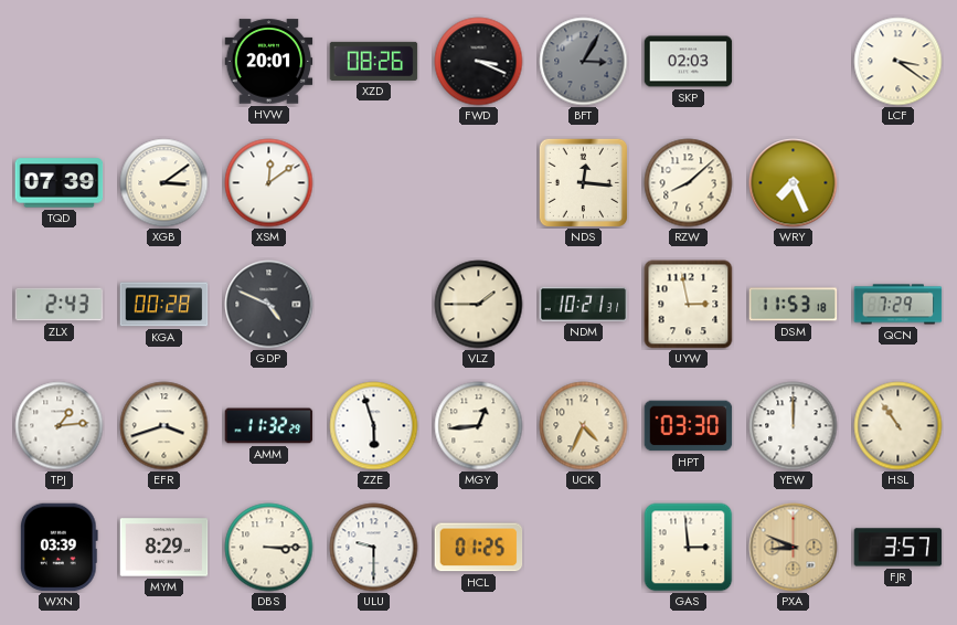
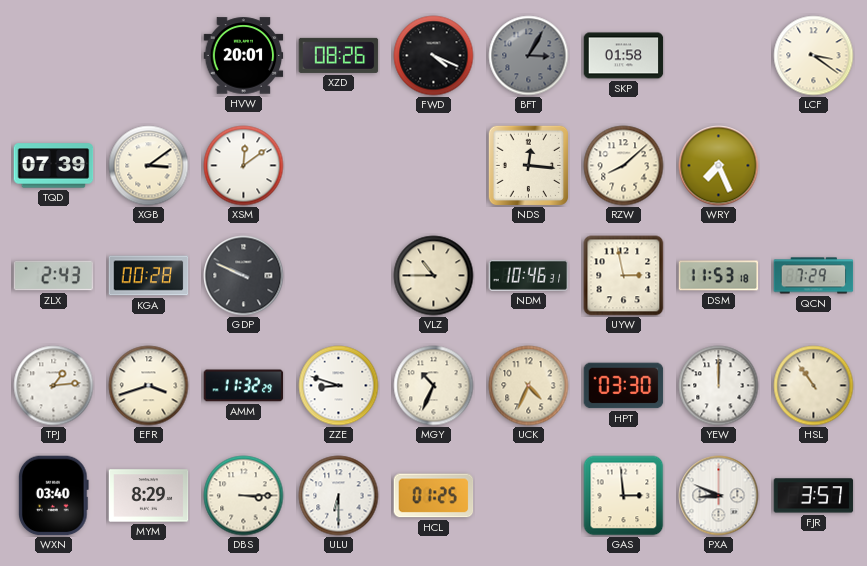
FWD: 3:19 -> 4:19 (434, 56)
SKP: 02:03 -> 01:58 (624, 56)
GDP: 4:49 -> 9:49 (244, 276)
VLZ: 1:45 -> 10:45 (434, 276)
NDM: 10:21 -> 10:46 (529, 275)
ZZE: 5:57 -> 8:48 (339, 386)
MGY: 12:44 -> 10:34 (434, 386)
WXN: 03:39 -> 03:40 (54, 496)
ULU: 9:30 -> 6:30 (339, 496)
PXA dial: champagne -> white (719, 496)
